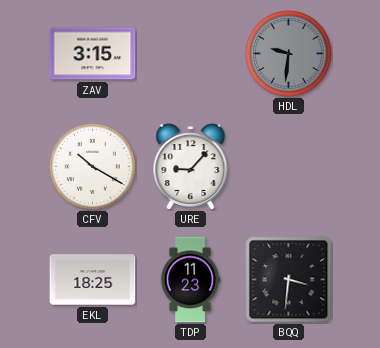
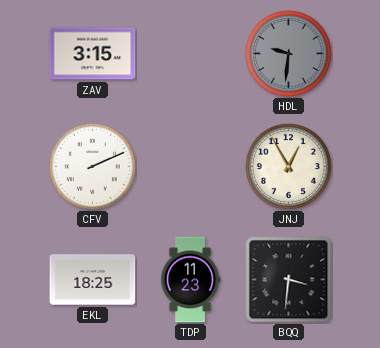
CFV: 10:20 -> 2:11 (92, 166)
URE: 9:07 -> none (191, 166)
JNJ: none -> 12:55 (288, 166)
